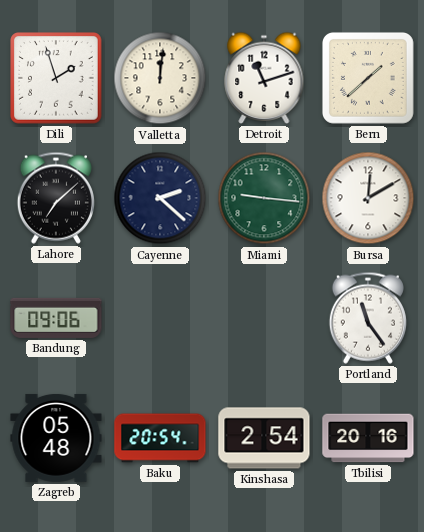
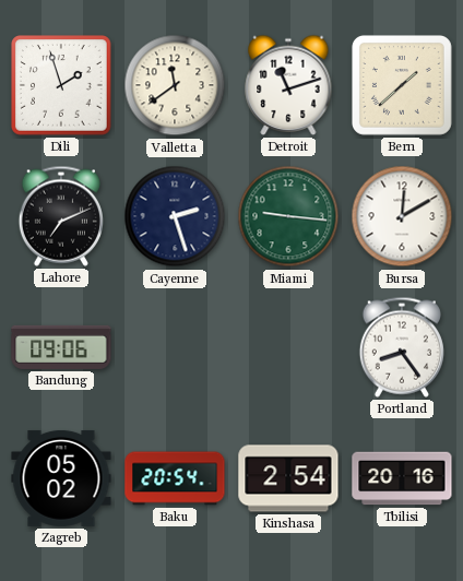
Valletta: 12:01 -> 11:39 (175, 85)
Lahore: 7:08 -> 7:11 (61, 216)
Cayenne: 2:22 -> 2:27 (175, 216)
Portland: 11:24 -> 8:24 (402, 347)
Zagreb: 05:48 -> 05:02 (61, 478)
